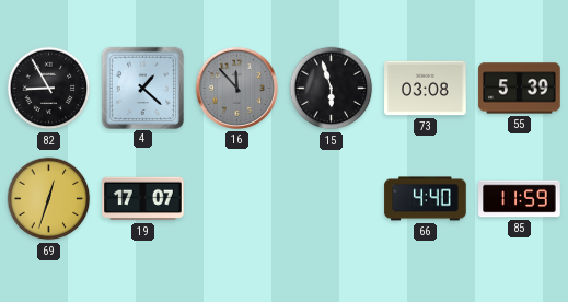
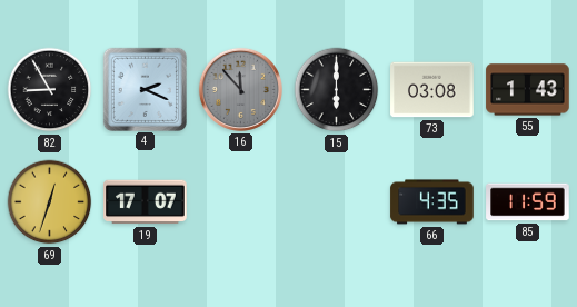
4: 1:22 -> 2:19 (145, 89)
15: 5:57 -> 6:00 (337, 90)
55: 5:39 -> 1:43 (528, 90)
66: 4:40 -> 4:35 (432, 202)
